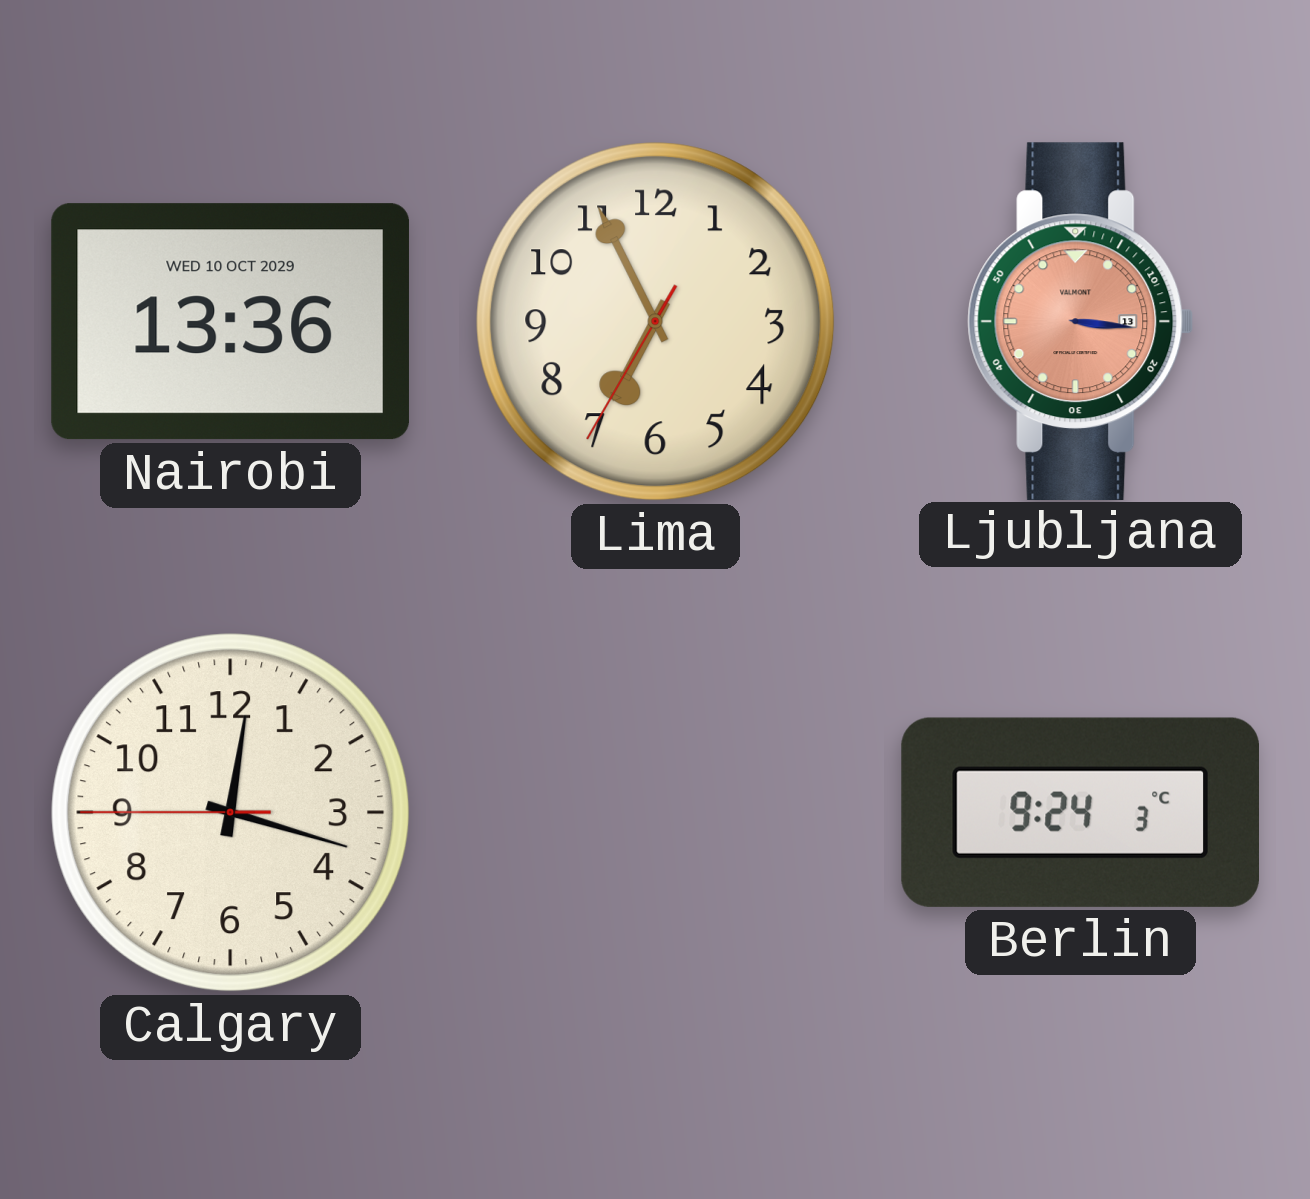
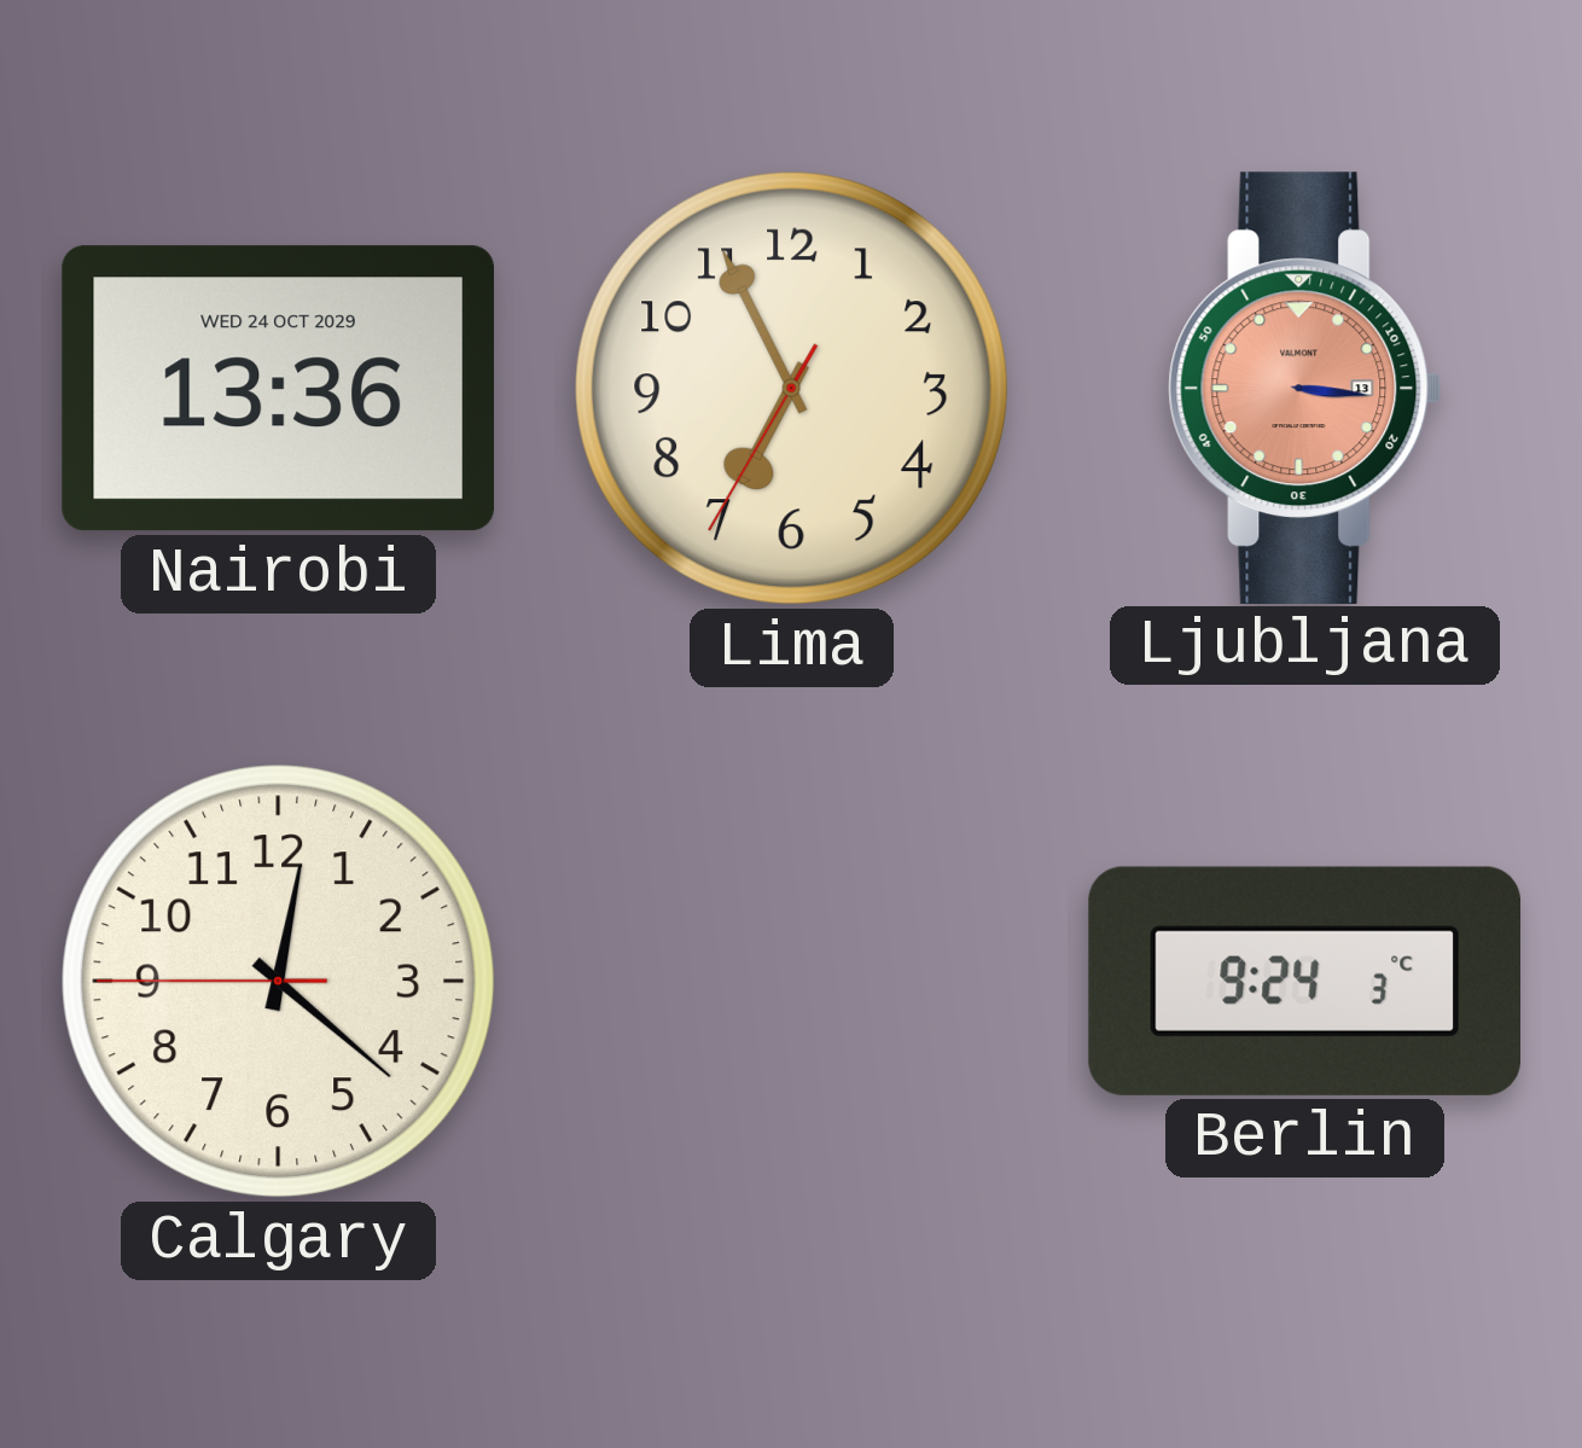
Nairobi date: WED 10 OCT 2029 -> WED 24 OCT 2029 (278, 389)
Calgary: 12:17 -> 12:21 (279, 982)
